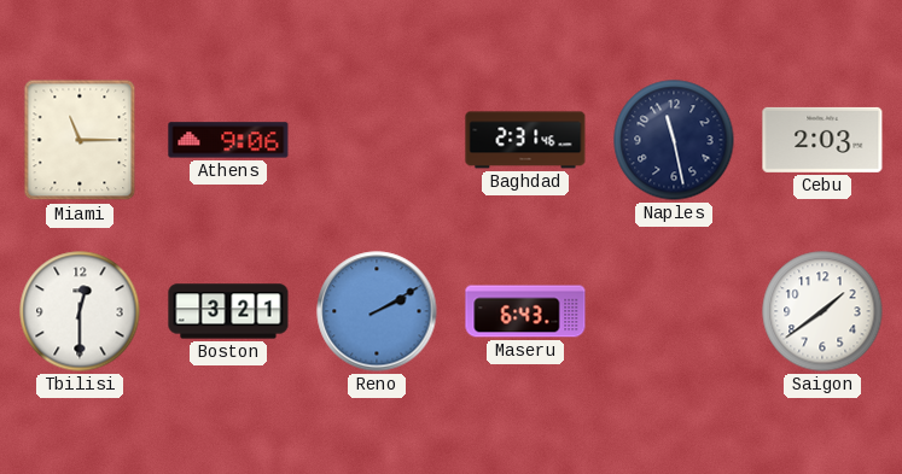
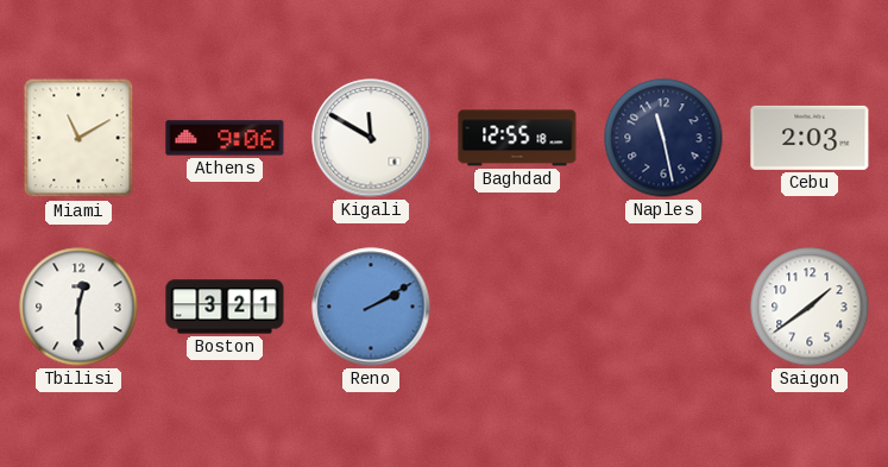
Miami: 11:15 -> 11:10 (78, 138)
Kigali: none -> 11:50 (371, 138)
Baghdad: 2:31 -> 12:55 (517, 138)
Maseru: 6:43 -> none (525, 311)
